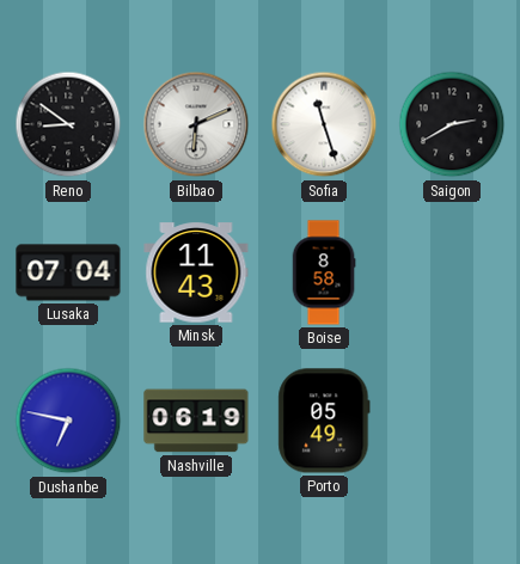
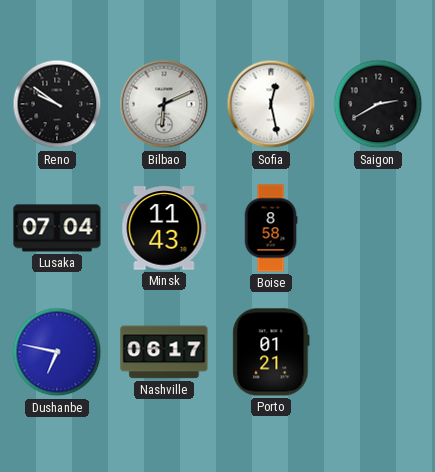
Reno: 8:51 -> 9:51 (57, 104)
Sofia: 11:27 -> 12:28 (271, 104)
Nashville: 06:19 -> 06:17 (164, 352)
Porto: 05:49 -> 01:21 (271, 352)
